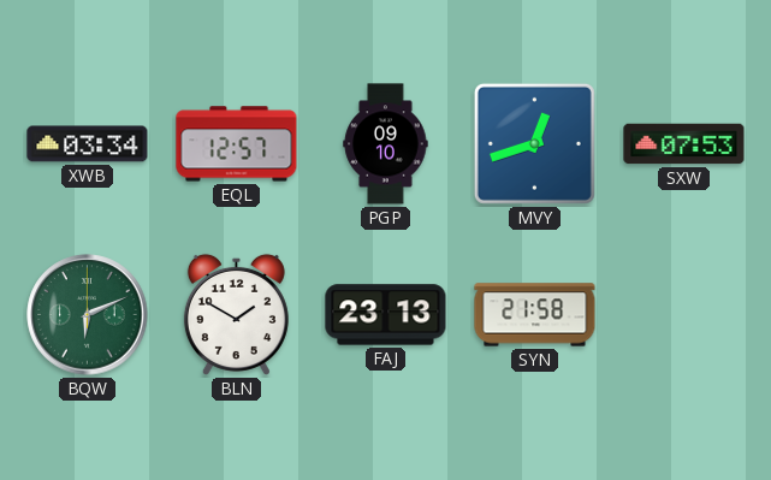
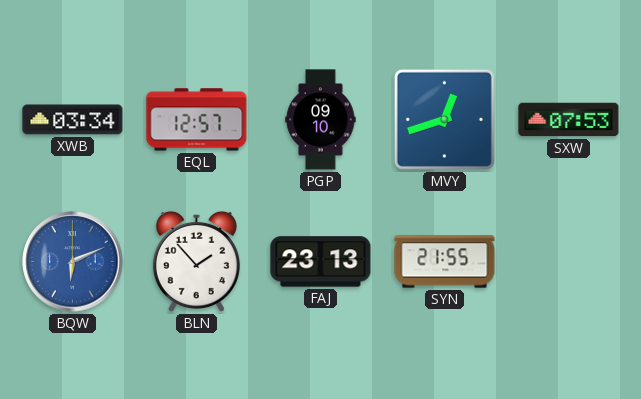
BQW dial: green -> blue (73, 262)
BLN: 1:50 -> 1:53 (196, 261)
SYN: 21:58 -> 21:55 (445, 262)
